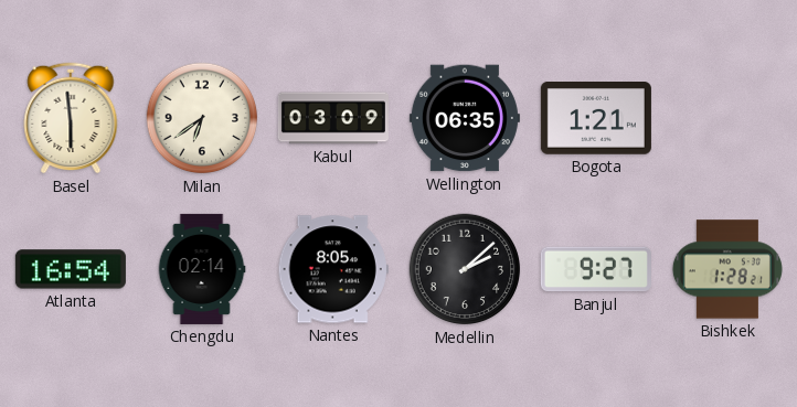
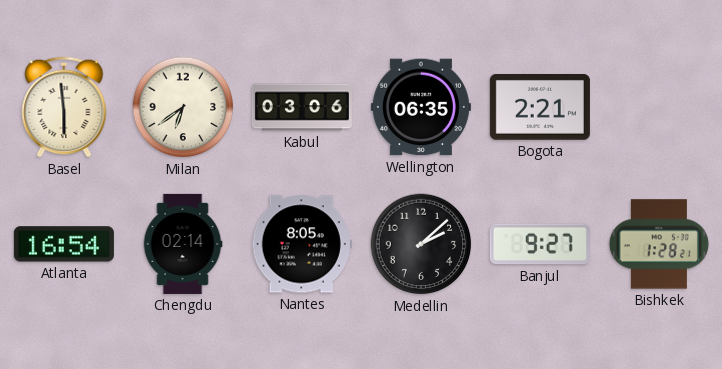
Kabul: 03:09 -> 03:06 (302, 107)
Bogota: 1:21 -> 2:21 (540, 108)
